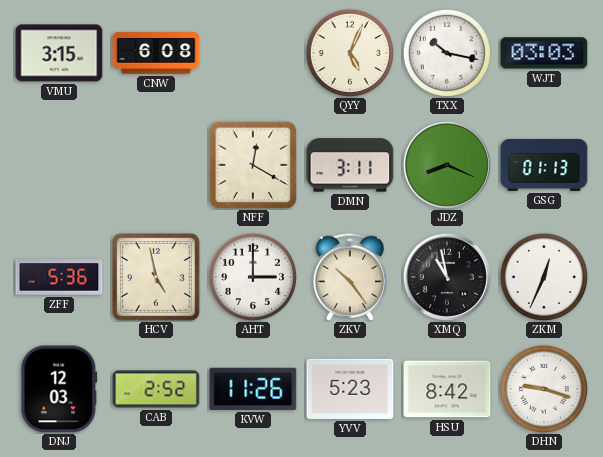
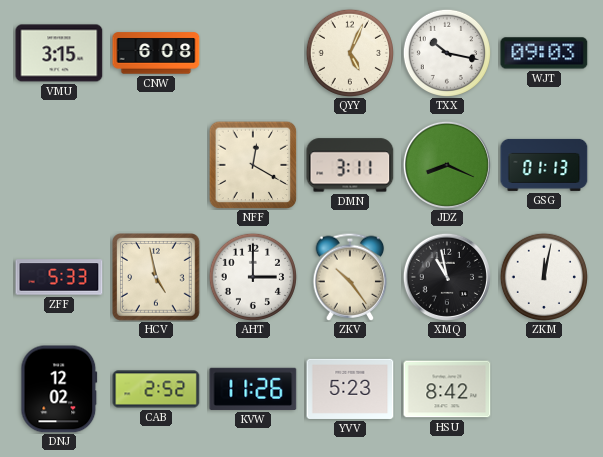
WJT: 03:03 -> 09:03 (544, 53)
ZFF: 5:36 -> 5:33 (59, 277)
ZKM: 12:34 -> 12:02 (544, 277)
DNJ: 12:03 -> 12:02 (59, 389)
DHN: 9:18 -> none (544, 389)
